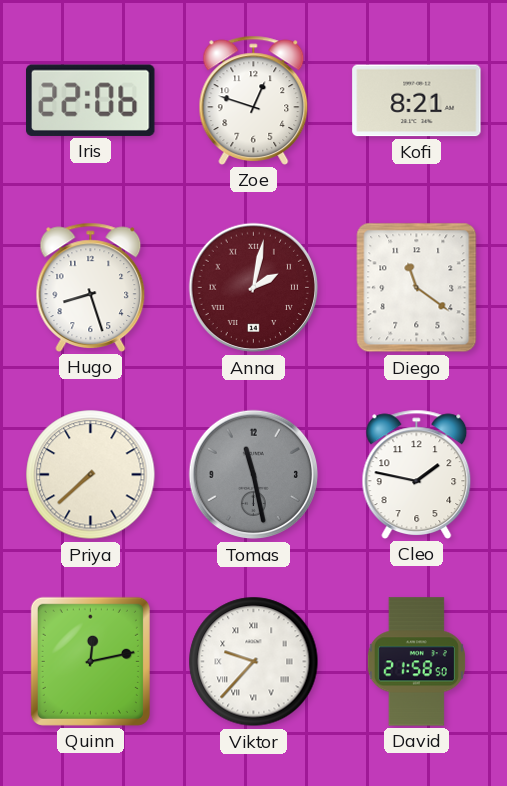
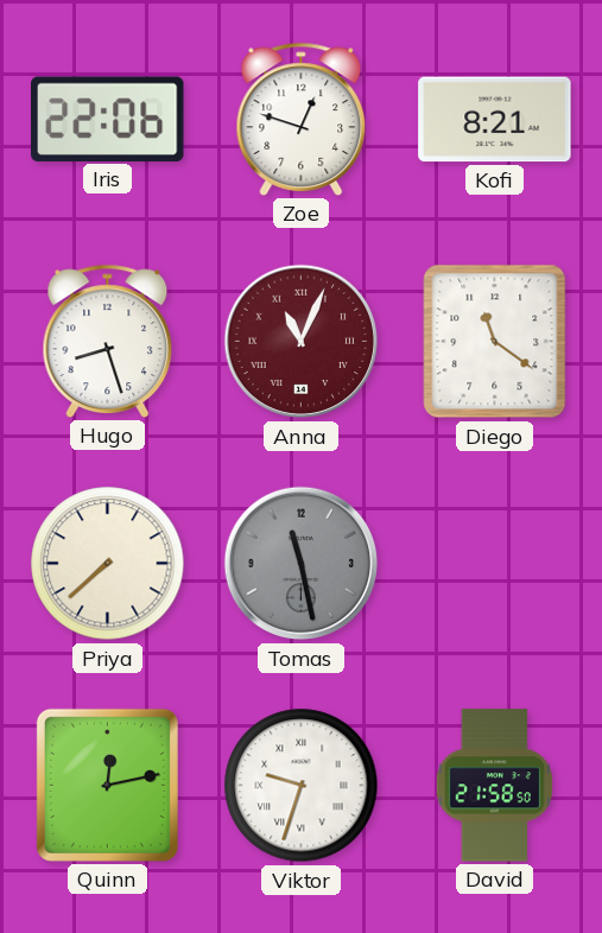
Anna: 2:02 -> 11:04 (302, 342)
Cleo: 1:47 -> none (417, 474)
Viktor: 9:37 -> 9:33 (302, 786)
